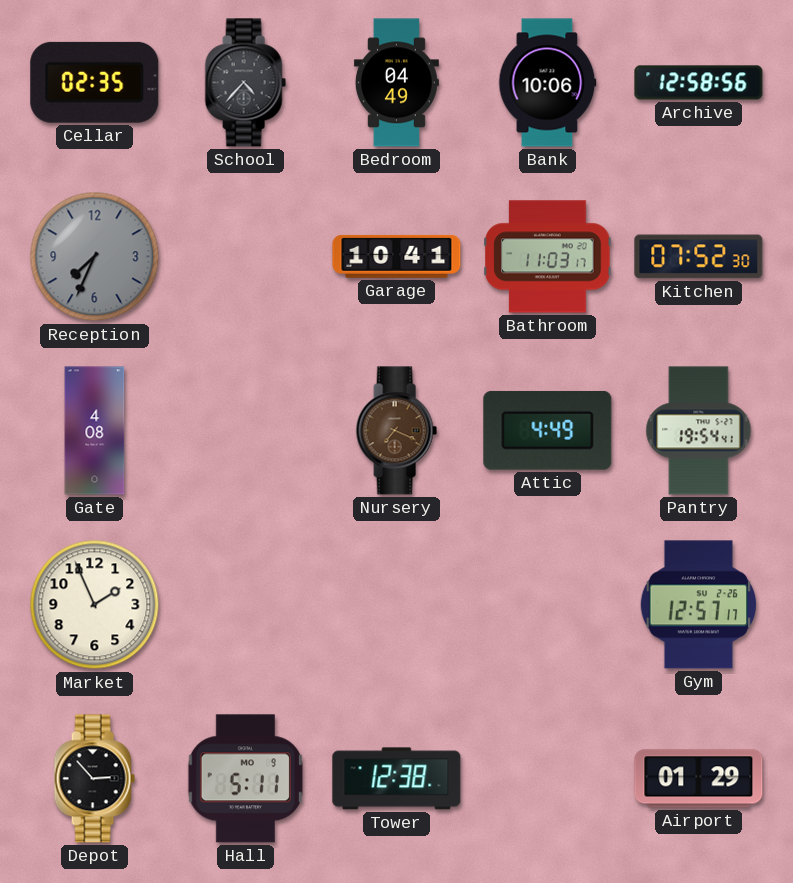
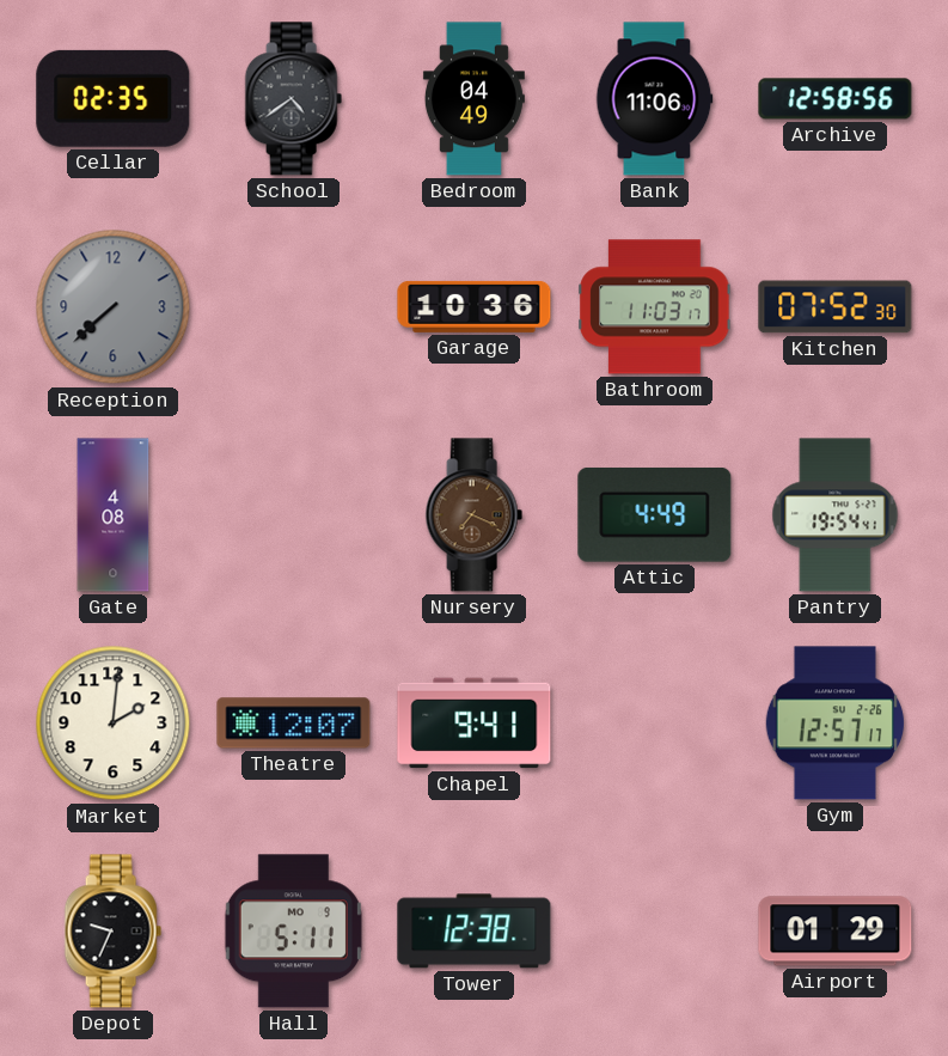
School: 4:37 -> 4:39 (293, 99)
Bank: 10:06 -> 11:06 (655, 99)
Reception: 7:34 -> 7:38 (114, 307)
Garage: 10:41 -> 10:36 (475, 306)
Market: 1:56 -> 2:01 (114, 724)
Theatre: none -> 12:07 (294, 724)
Chapel: none -> 9:41 (475, 724)
Depot: 2:53 -> 9:34 (112, 932)
